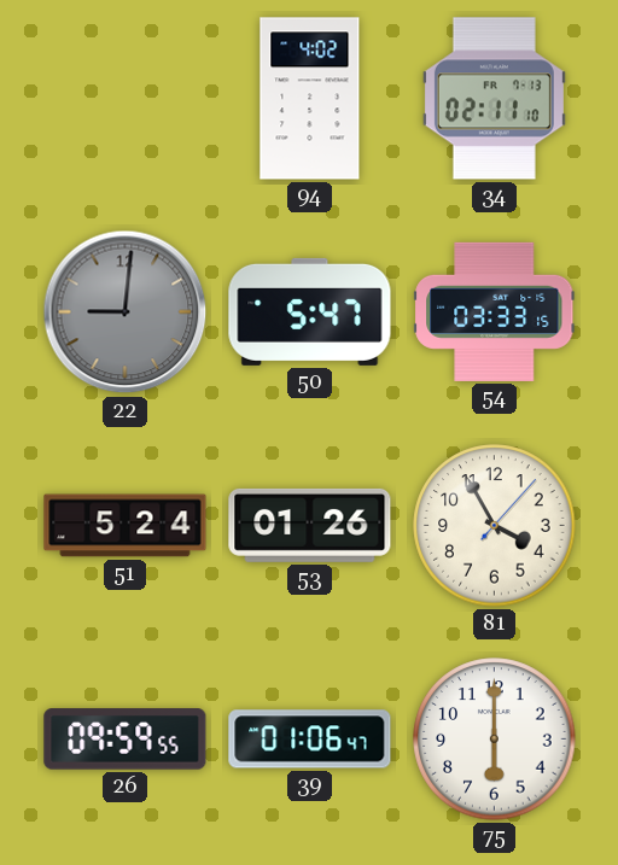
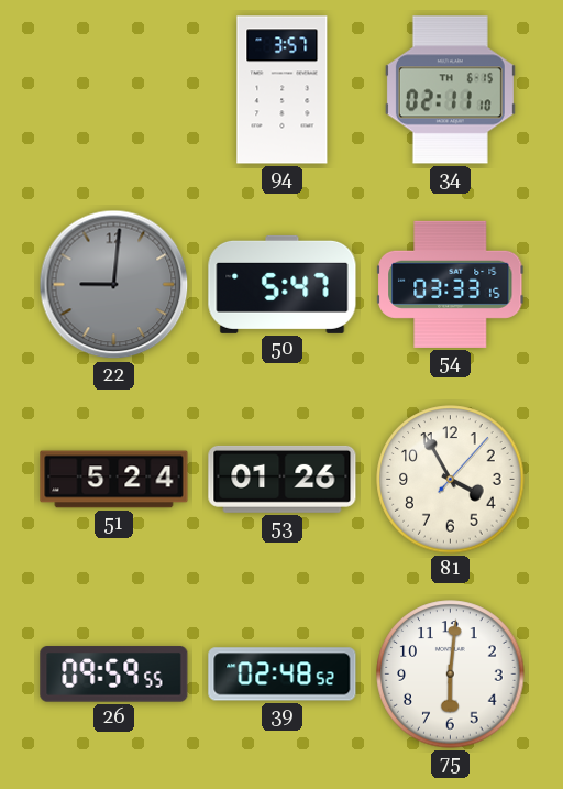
94: 4:02 -> 3:57 (283, 90)
34 date: FR 7-13 -> TH 6-15 (450, 90)
39: 01:06 -> 02:48 (283, 675)
75: 6:00 -> 6:01 (451, 675)
